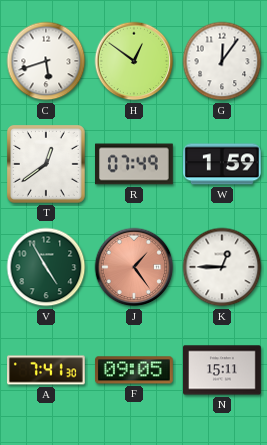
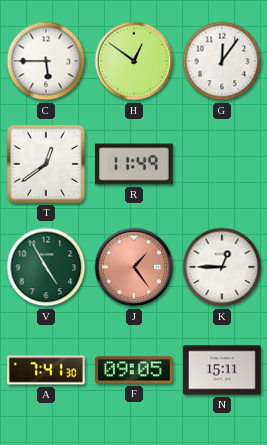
C: 5:42 -> 5:45 (46, 61)
R: 07:49 -> 11:49 (135, 164)
W: 1:59 -> none (223, 164)
